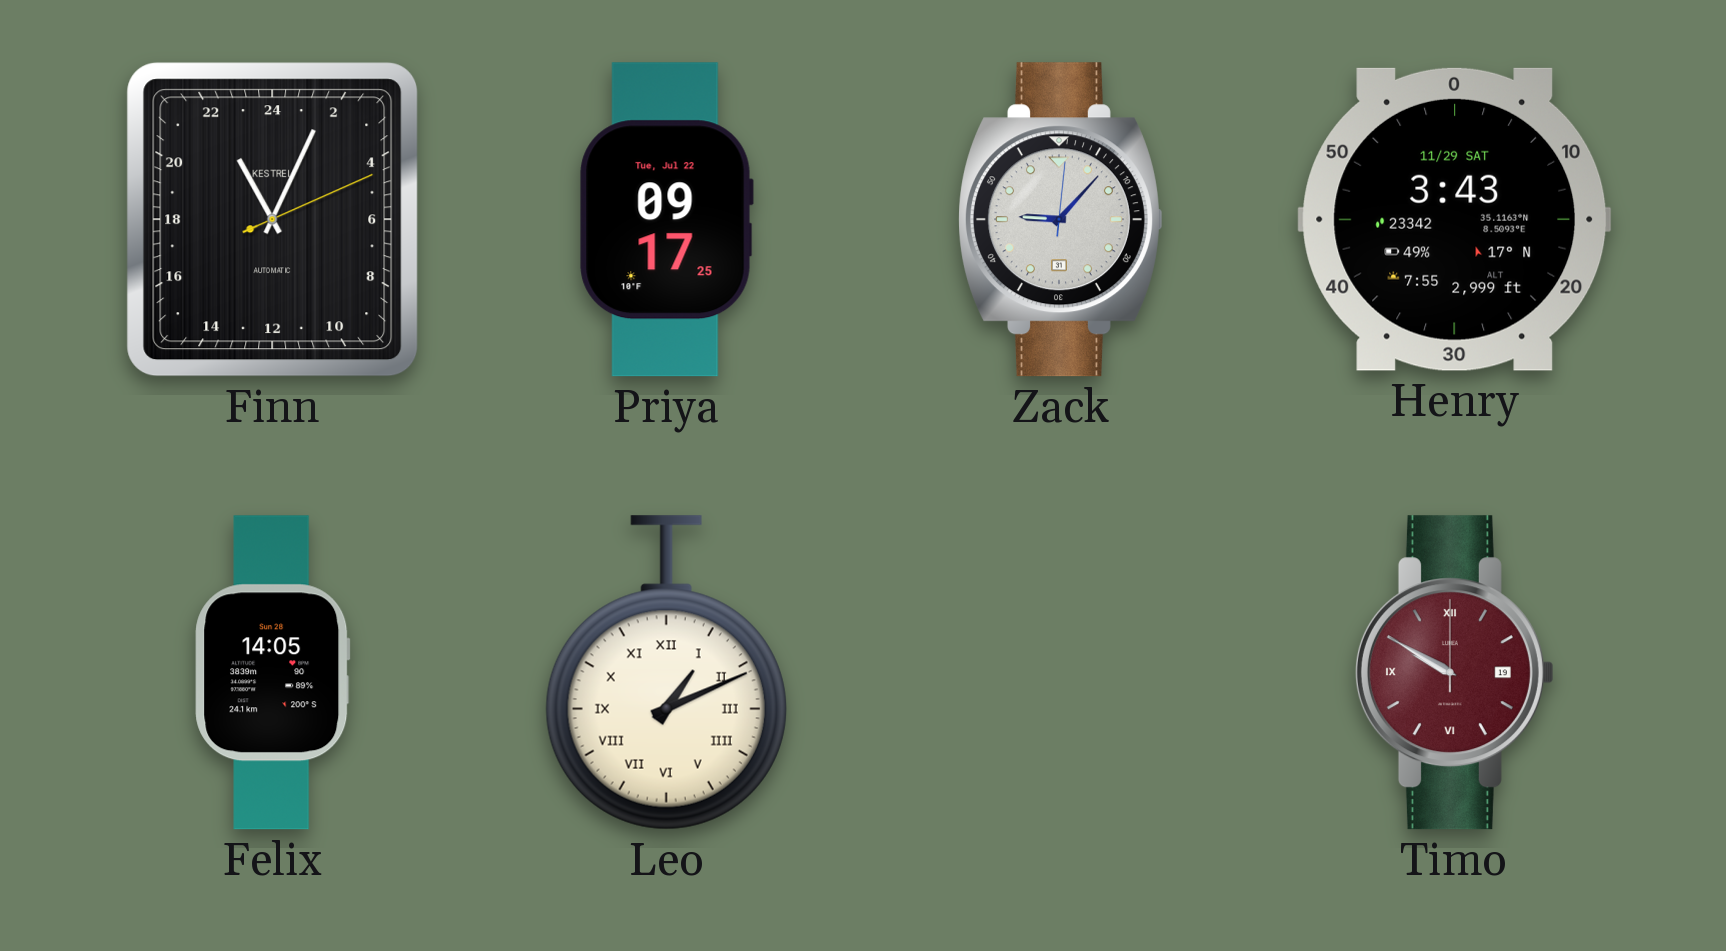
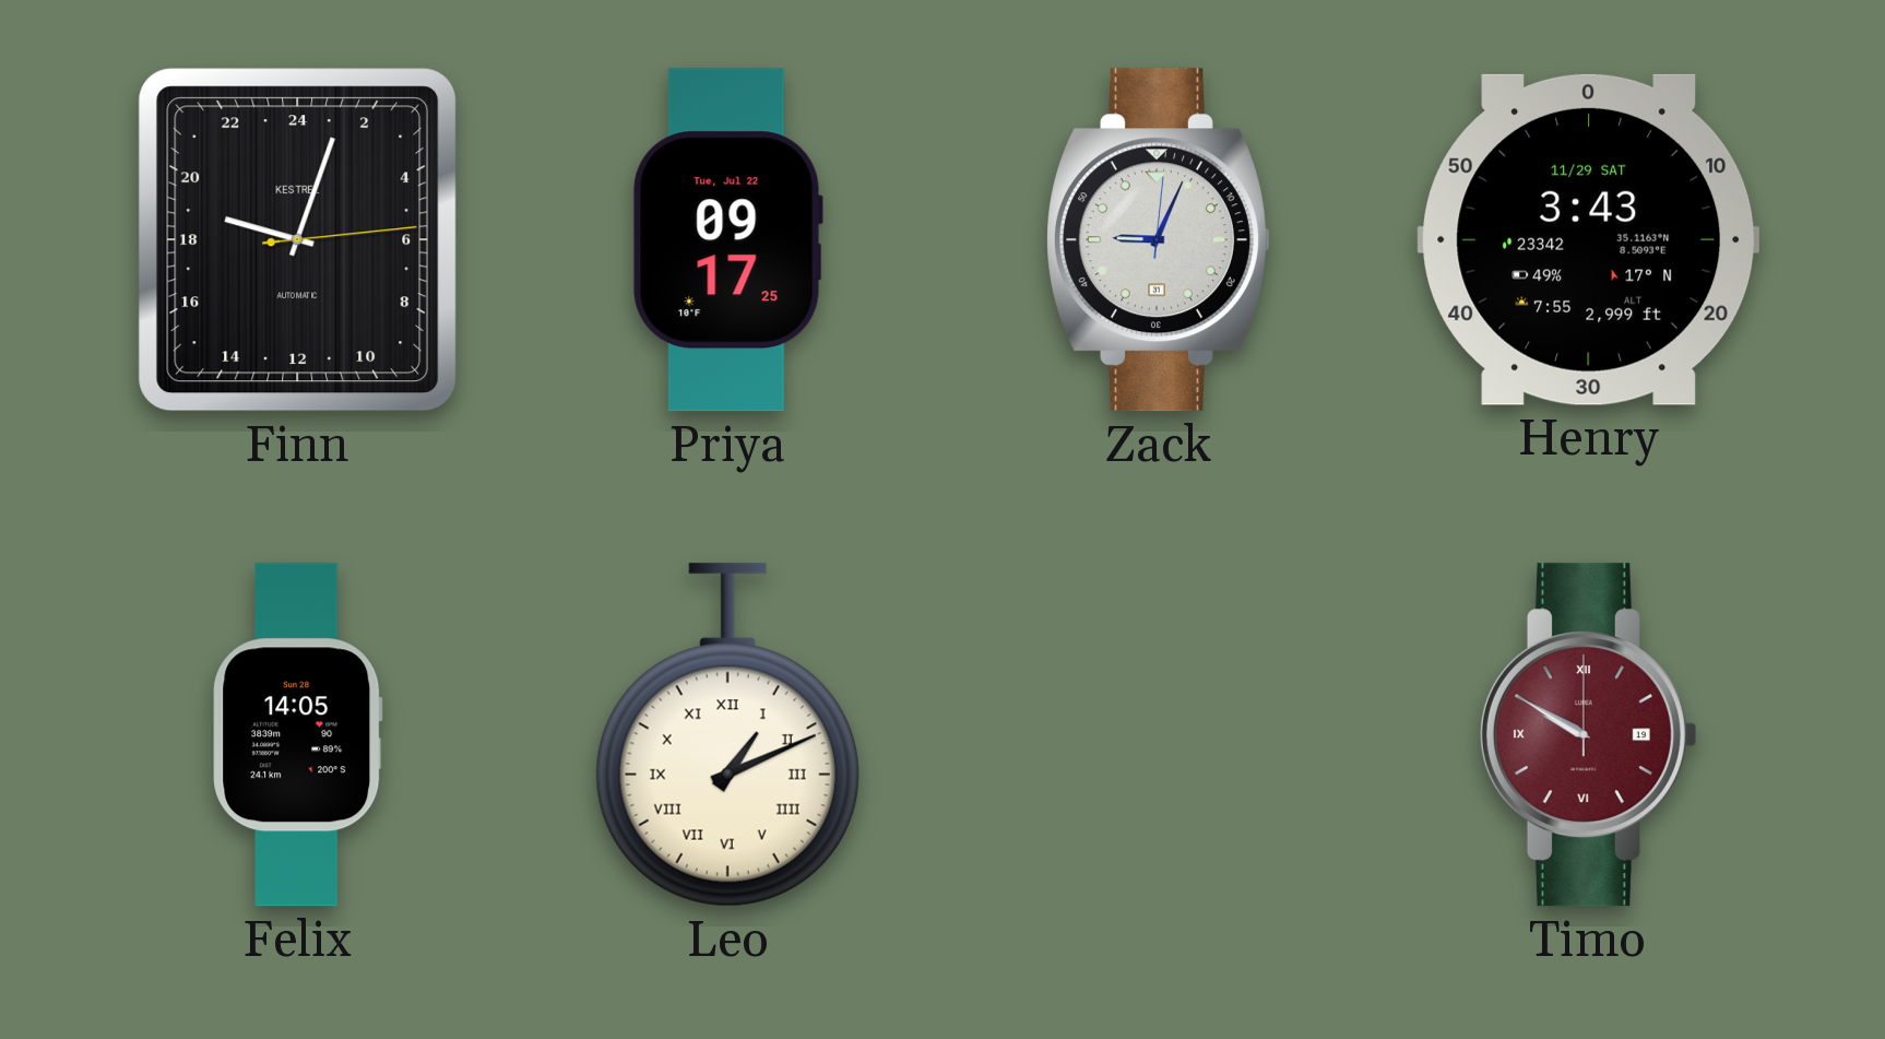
Finn: 22:04 -> 19:03 (298, 240)
Zack: 9:07 -> 9:04 (1159, 240)
